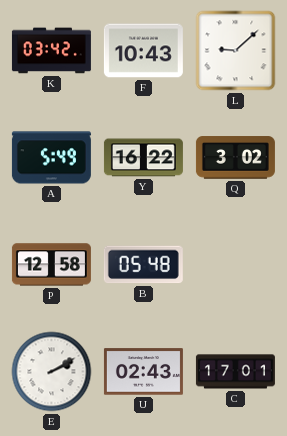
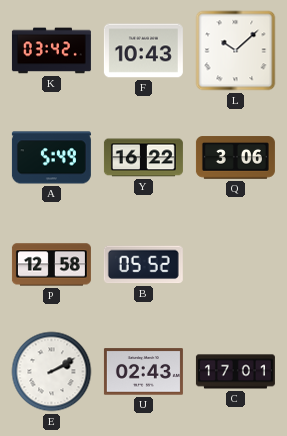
L: 9:08 -> 10:08 (236, 51)
Q: 3:02 -> 3:06 (235, 158)
B: 05:48 -> 05:52 (143, 265)
